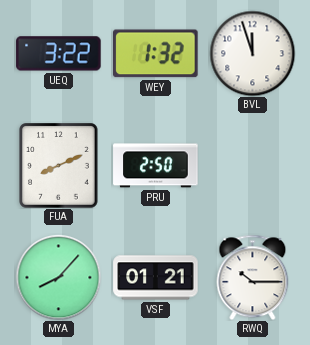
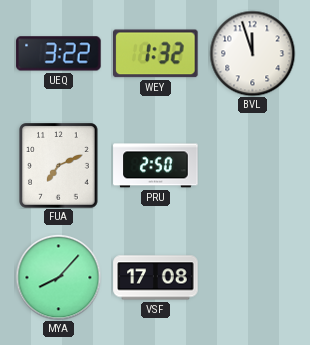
FUA: 8:11 -> 7:11 (59, 166)
VSF: 01:21 -> 17:08 (156, 278)
RWQ: 10:15 -> none (253, 277)
